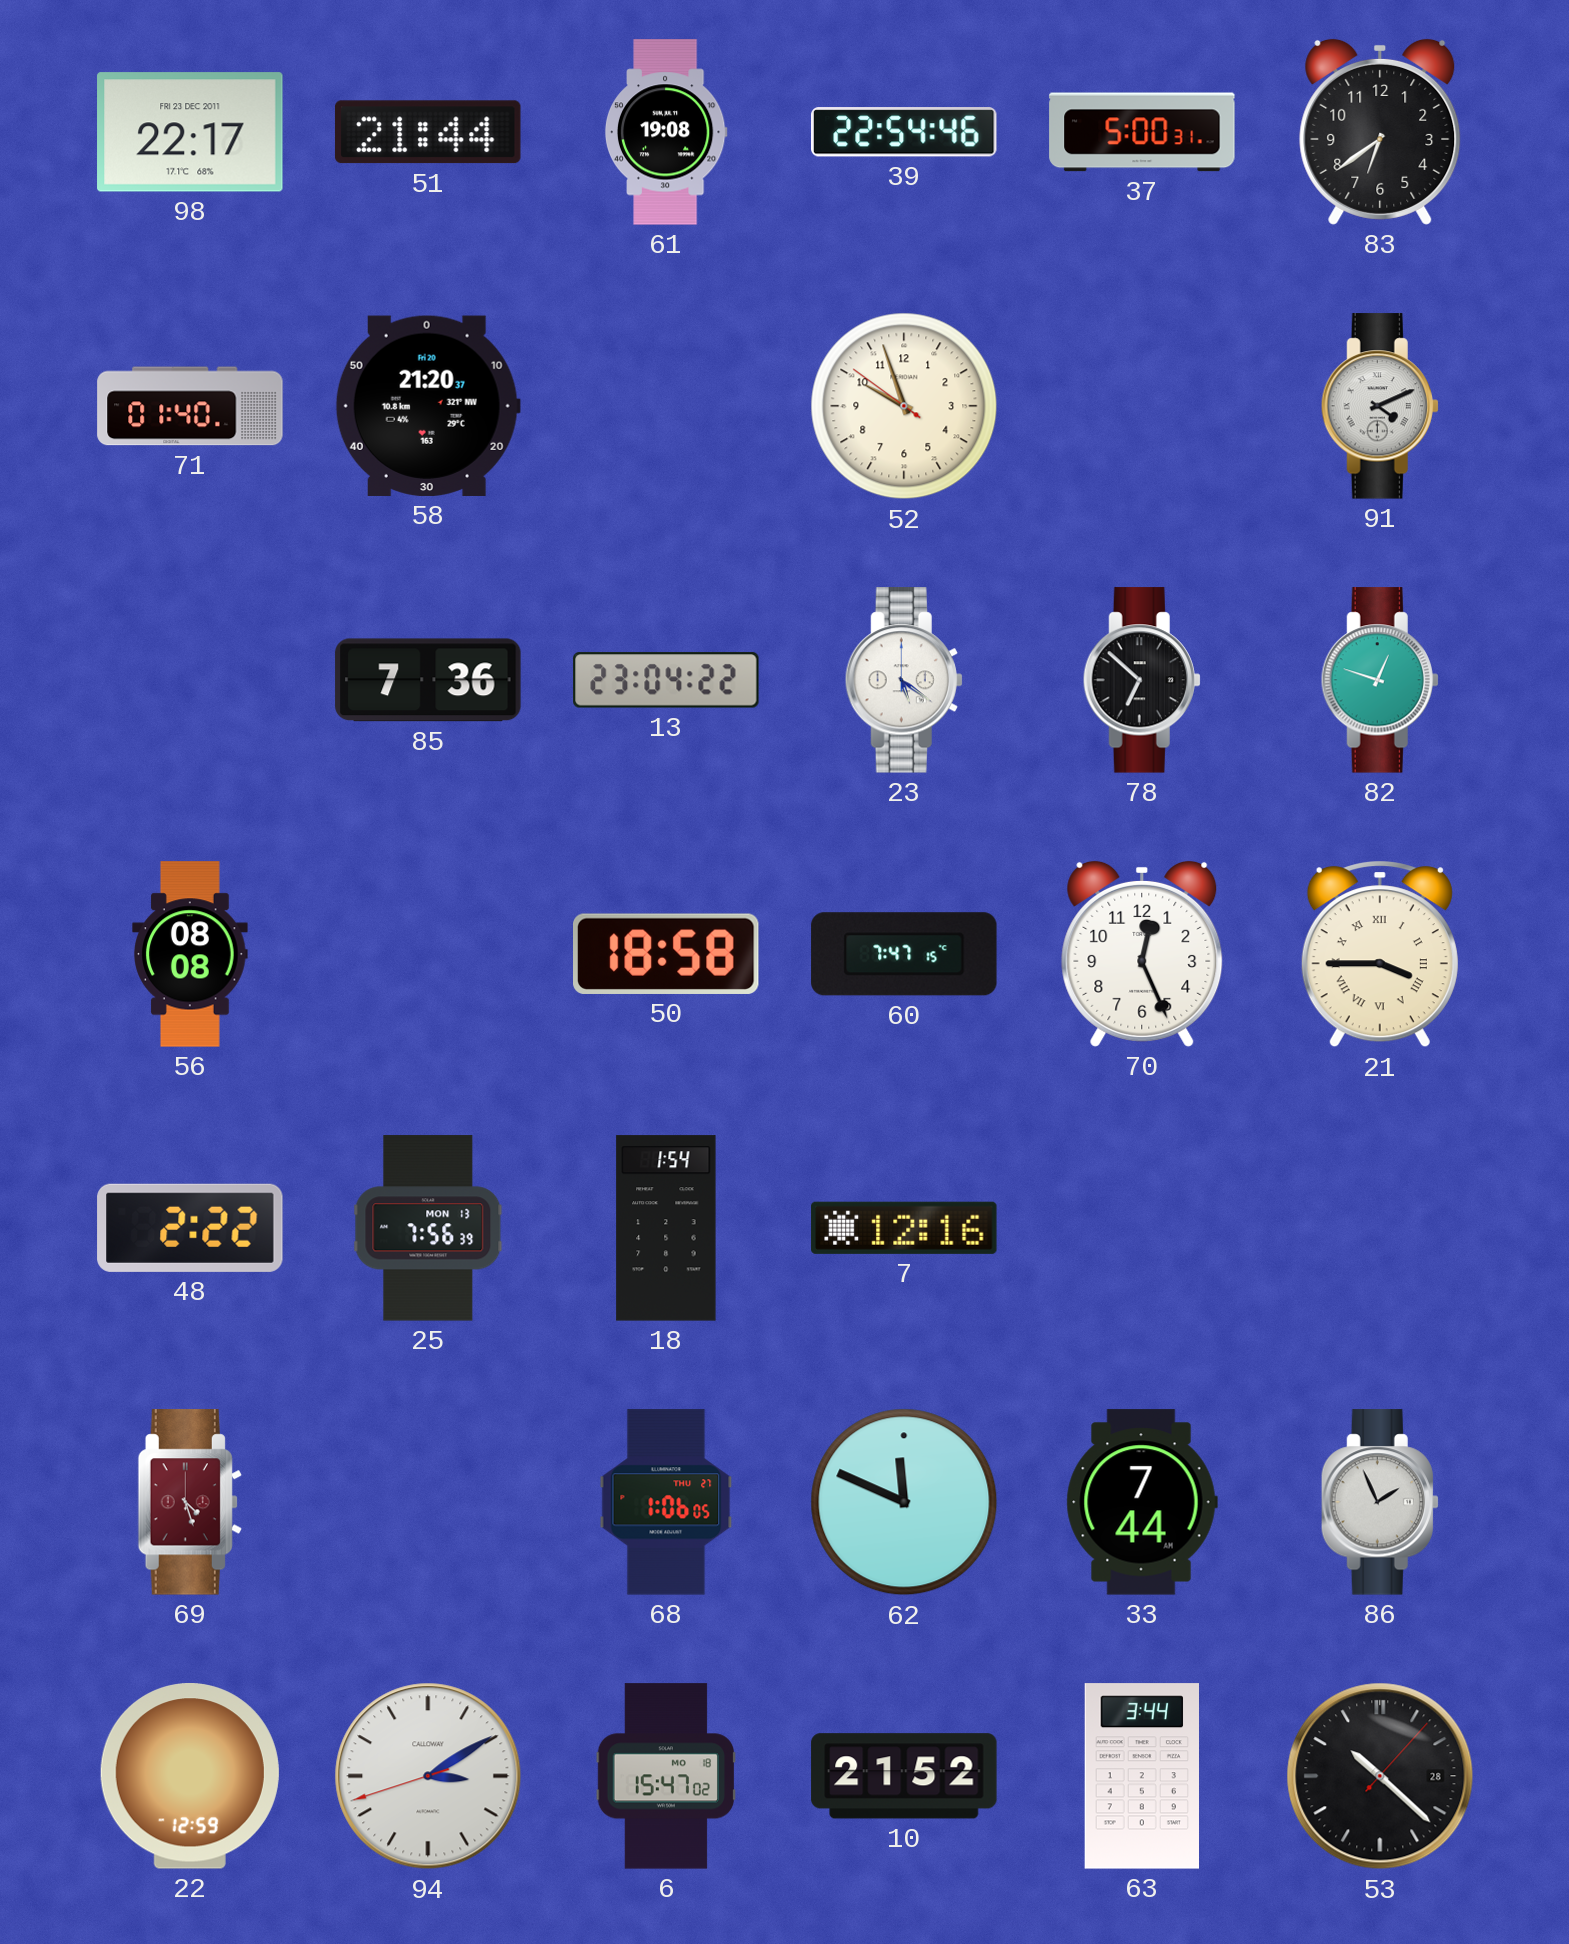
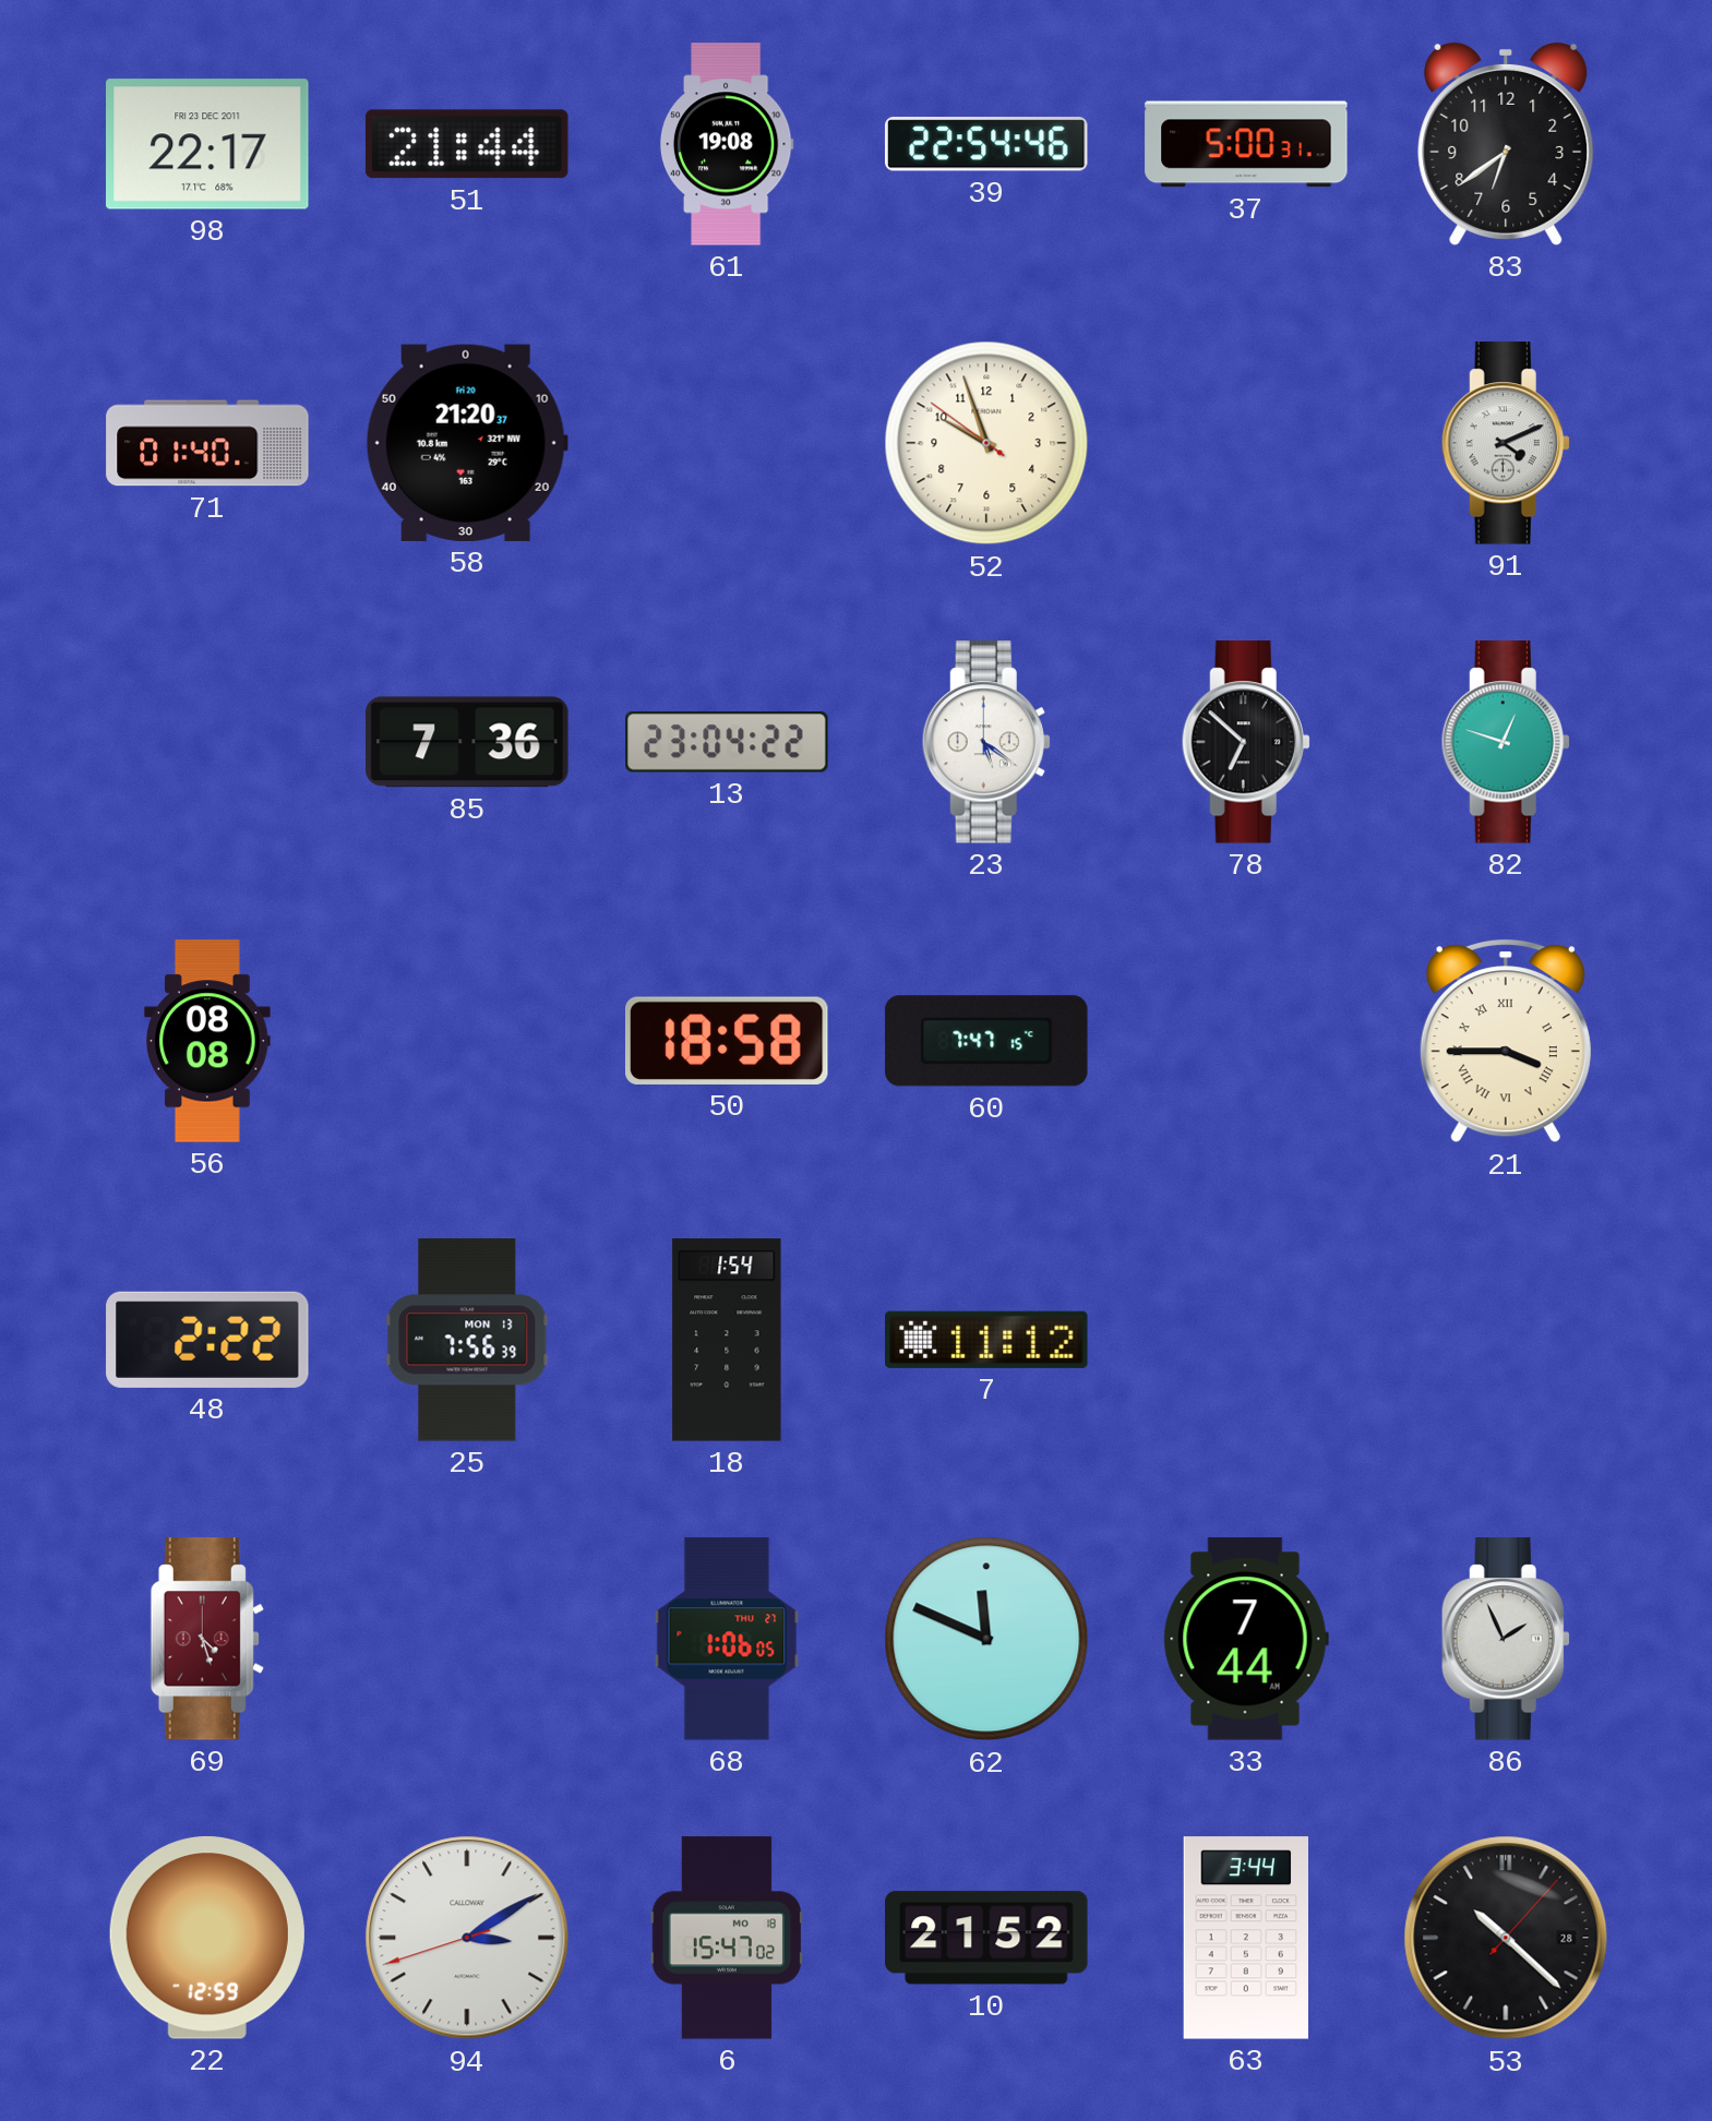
70: 12:26 -> none (1142, 954)
7: 12:16 -> 11:12 (986, 1340)
